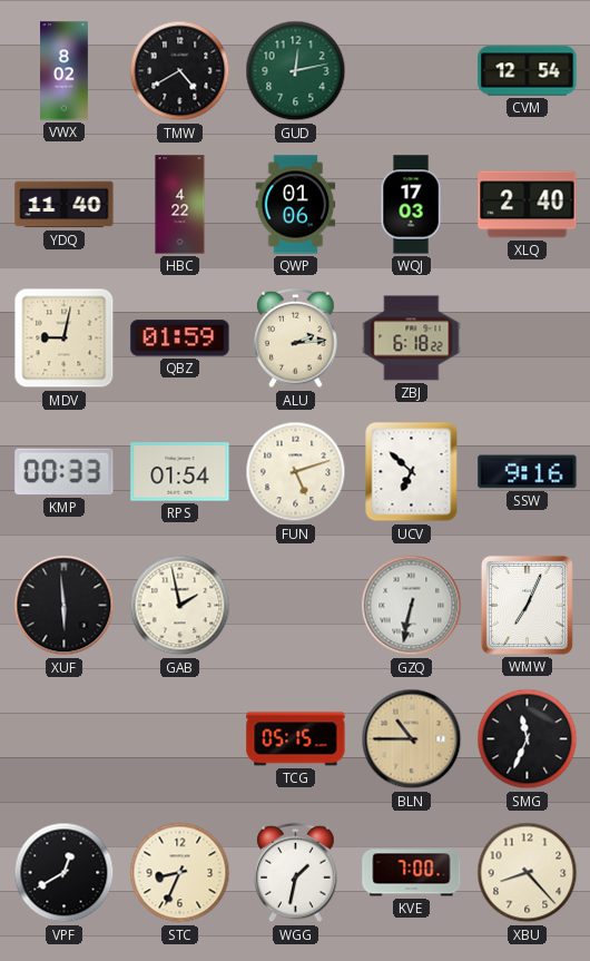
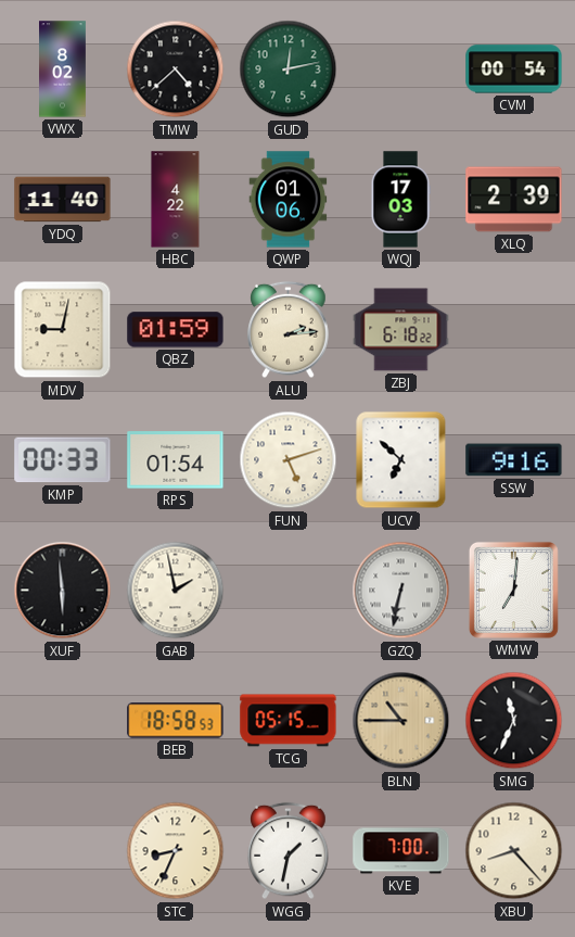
TMW: 4:40 -> 4:38 (176, 69)
CVM: 12:54 -> 00:54 (514, 69)
XLQ: 2:40 -> 2:39 (514, 200)
WMW: 7:04 -> 7:01 (513, 590)
BEB: none -> 18:58 (176, 721)
VPF: 12:40 -> none (65, 873)
